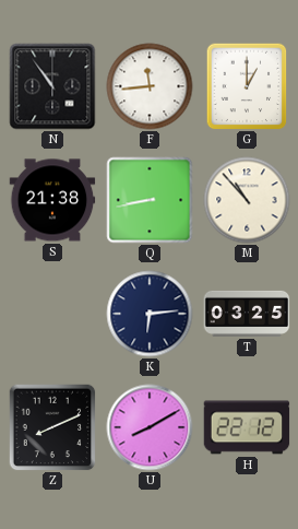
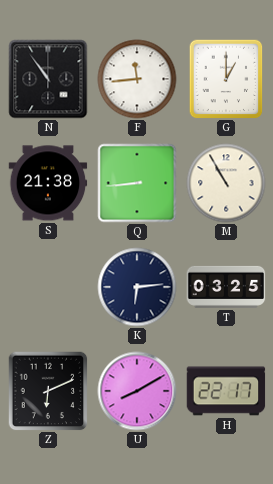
Q: 8:43 -> 8:44 (137, 183)
M: 10:53 -> 10:55 (226, 183)
Z: 8:11 -> 6:11 (48, 391)
H: 22:12 -> 22:17 (226, 391)
